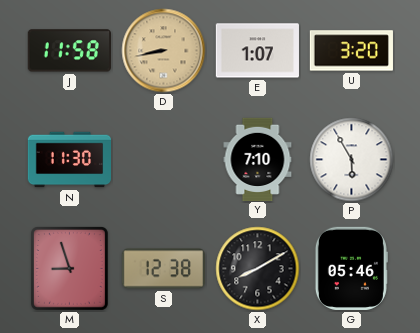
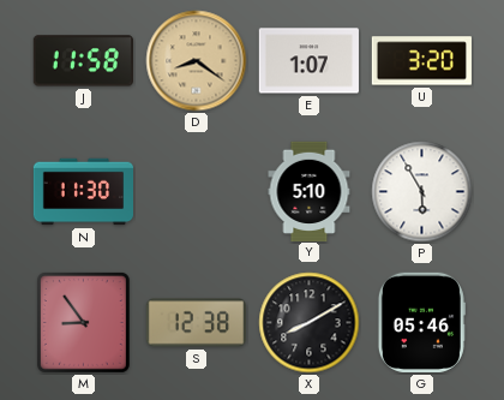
D: 8:43 -> 8:21 (197, 61)
Y: 7:10 -> 5:10 (310, 191)
M: 8:57 -> 8:54 (83, 322)
